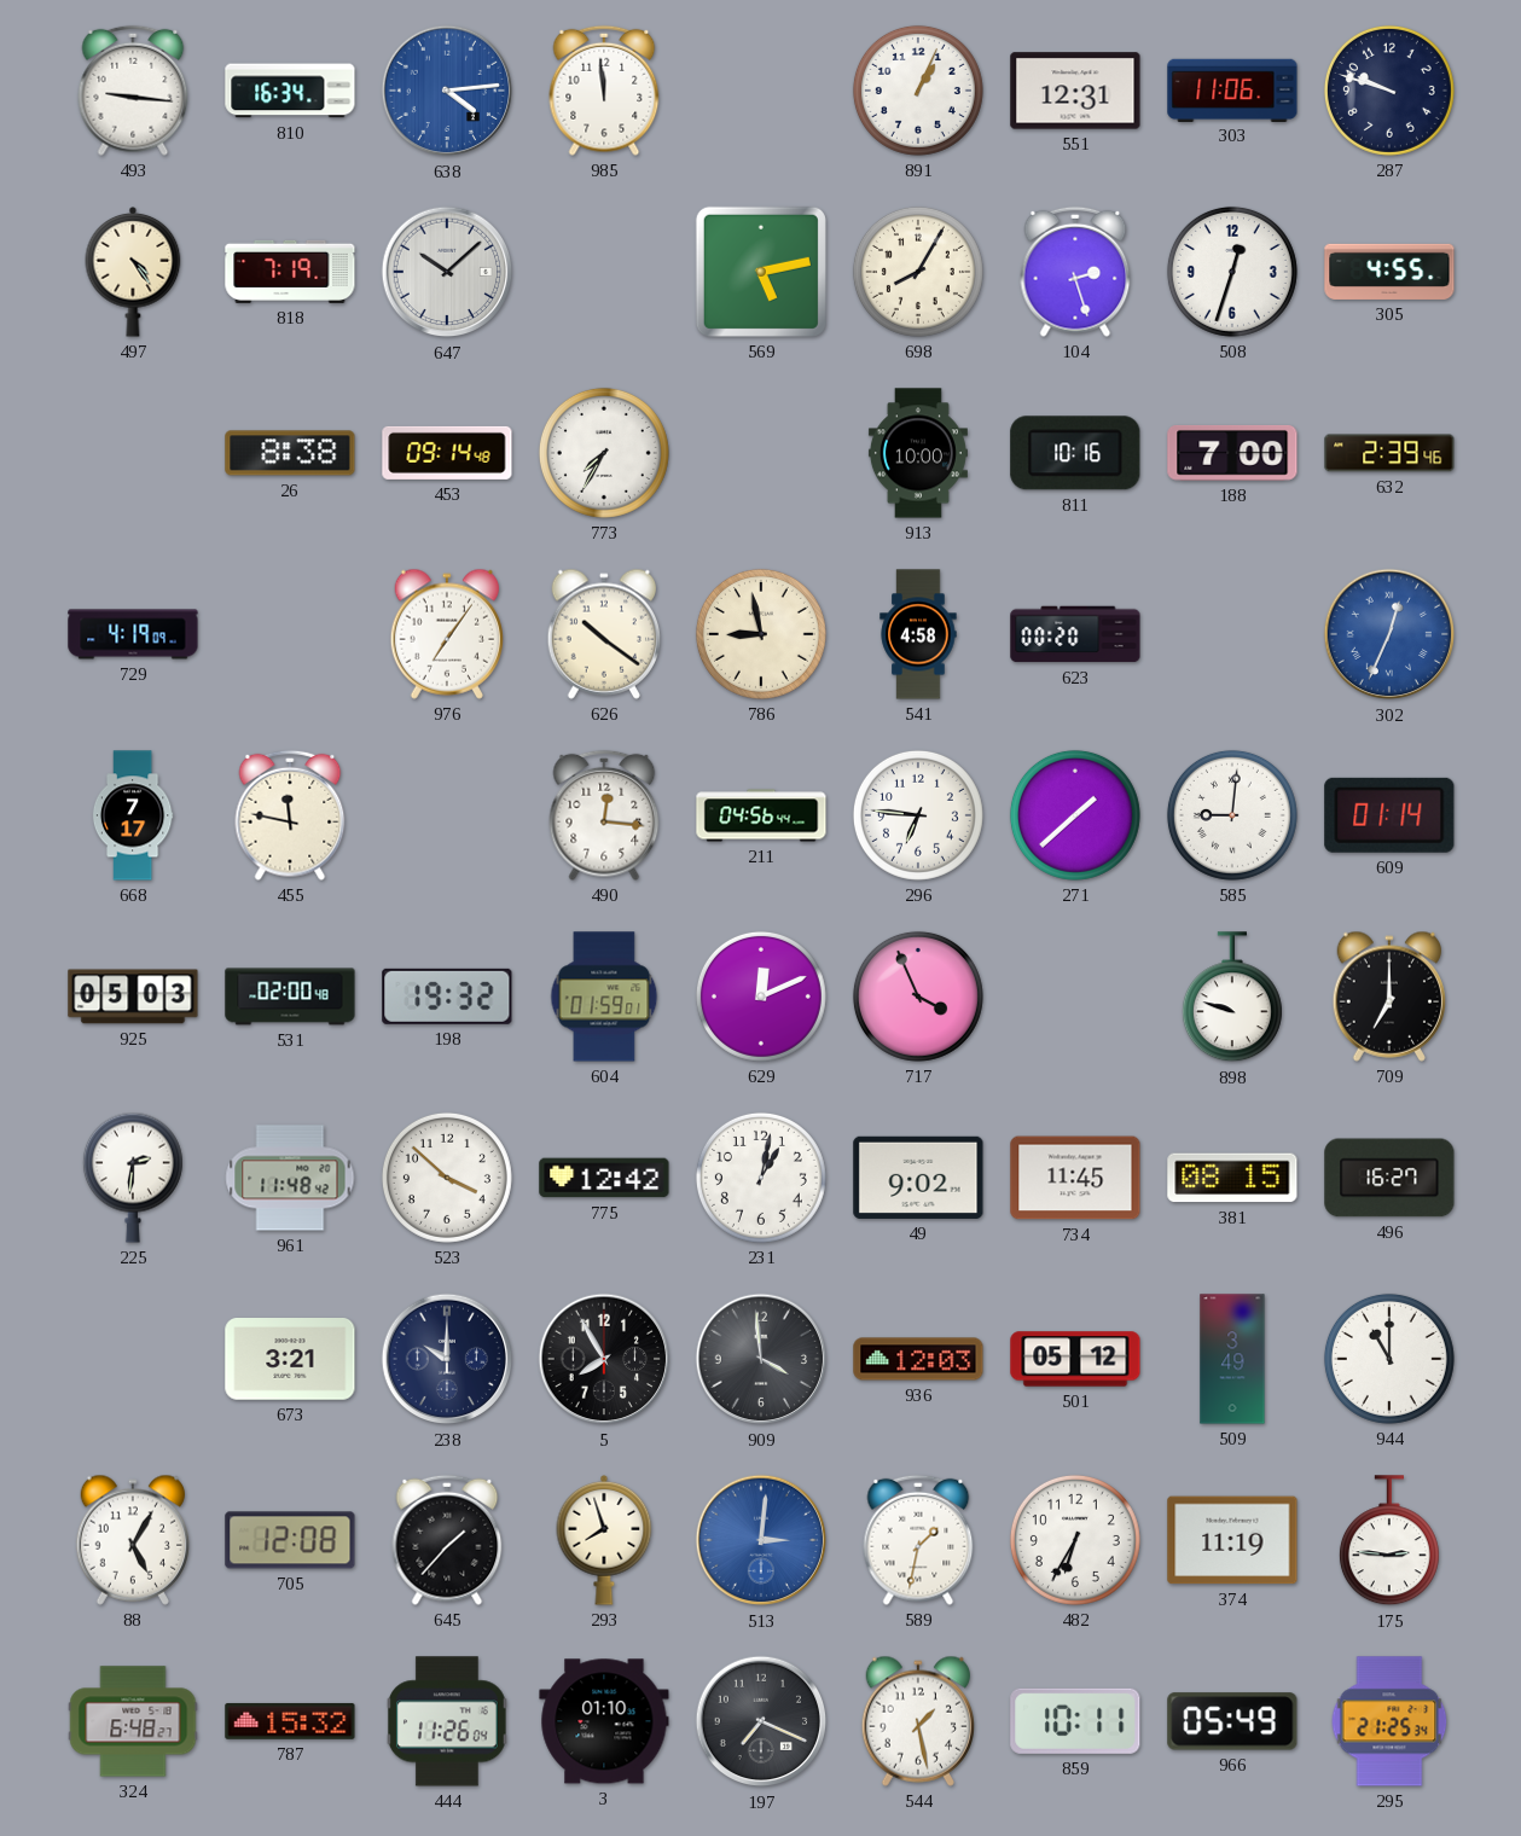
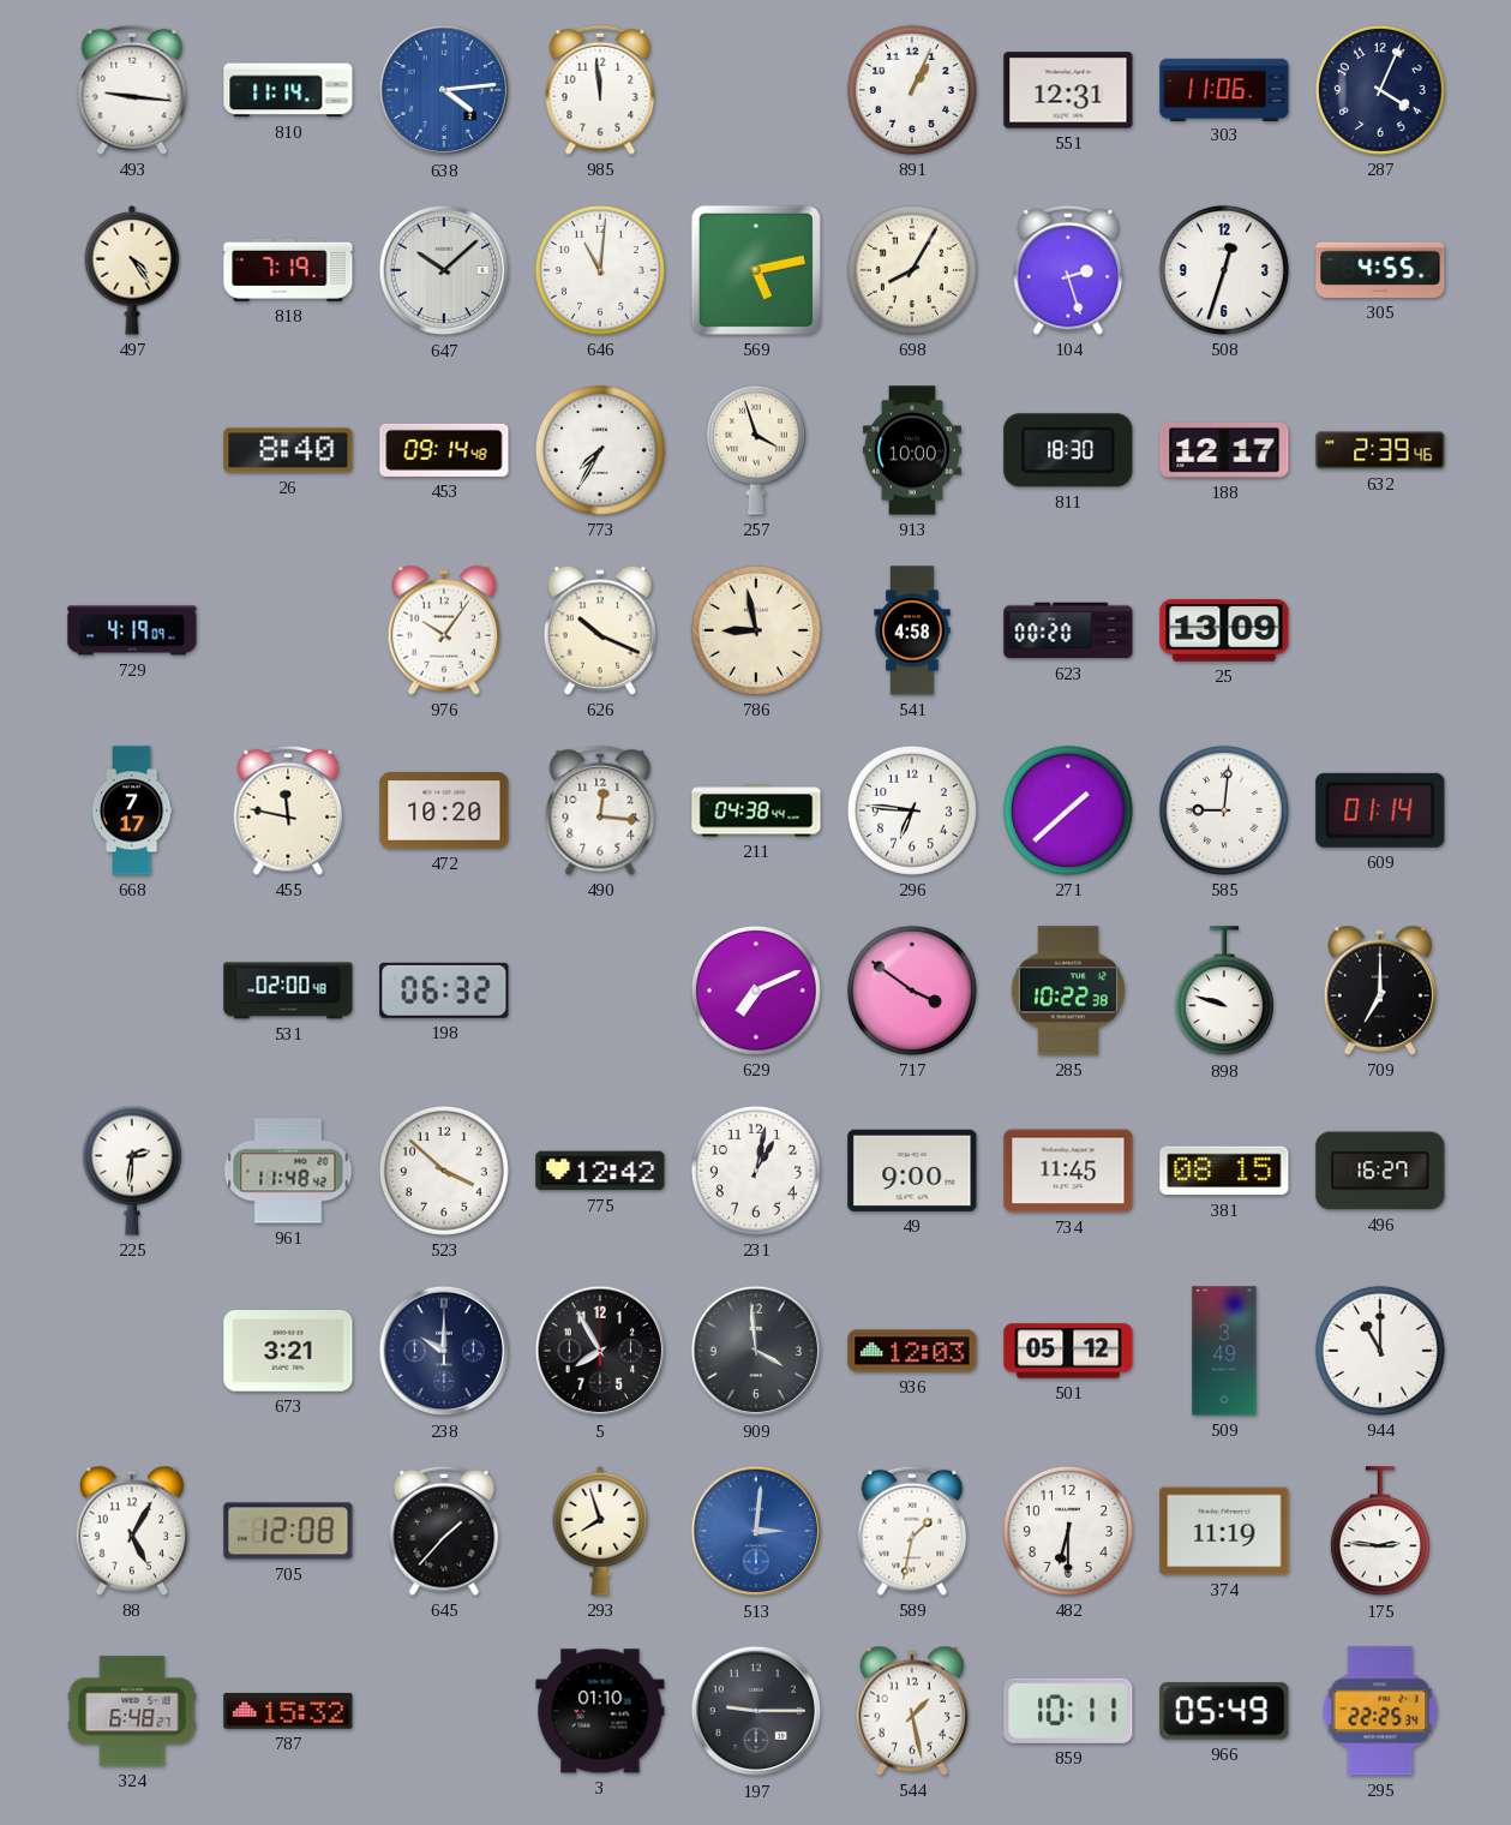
810: 16:34 -> 11:14 (288, 90)
287: 9:48 -> 4:04 (1380, 90)
646: none -> 11:01 (600, 270)
26: 8:38 -> 8:40 (288, 450)
257: none -> 3:57 (756, 450)
811: 10:16 -> 18:30 (1068, 450)
188: 7:00 -> 12:17 (1224, 450)
976: 7:06 -> 10:06 (443, 630)
626: 10:21 -> 10:19 (599, 630)
25: none -> 13:09 (1224, 630)
302: 12:34 -> none (1389, 634)
472: none -> 10:20 (444, 810)
211: 04:56 -> 04:38 (756, 810)
925: 05:03 -> none (133, 997)
198: 19:32 -> 06:32 (444, 991)
604: 01:59 -> none (604, 997)
629: 12:11 -> 7:11 (756, 991)
717: 3:56 -> 3:51 (912, 991)
285: none -> 10:22 (1068, 991)
49: 9:02 -> 9:00 (912, 1171)
482: 6:35 -> 6:30 (1068, 1531)
444: 11:26 -> none (448, 1721)
197: 7:19 -> 9:15 (756, 1711)
295: 21:25 -> 22:25 (1380, 1711)
